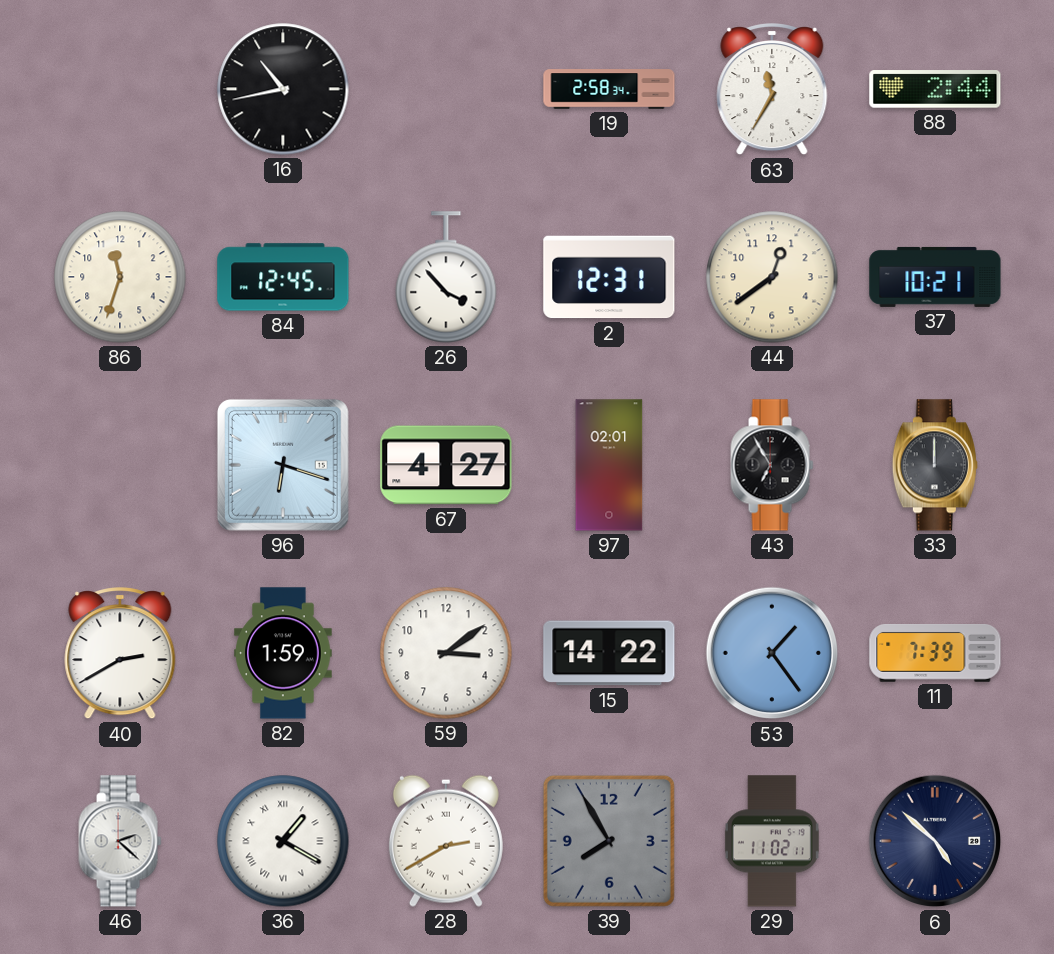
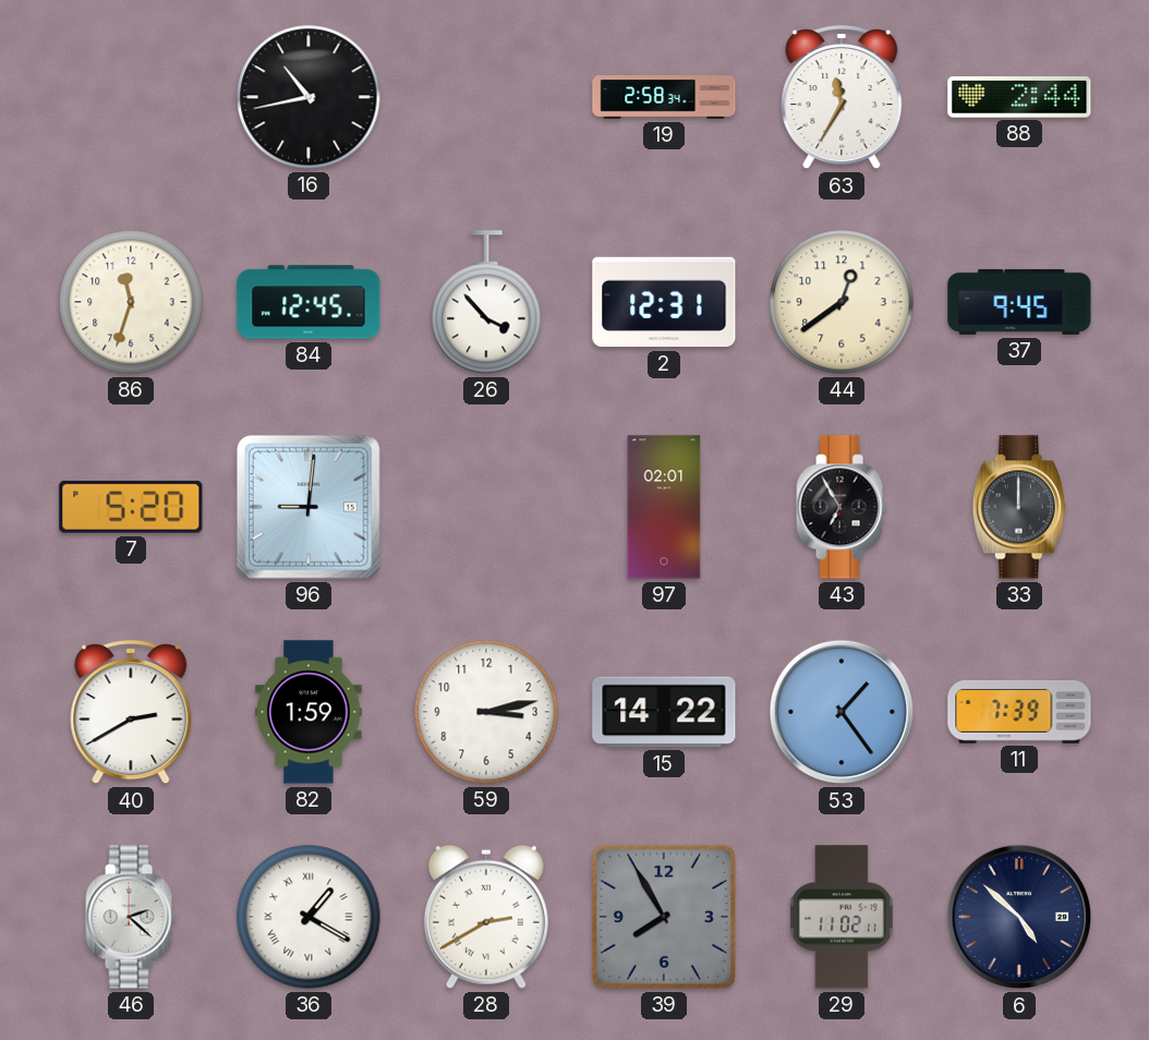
37: 10:21 -> 9:45 (1019, 302)
7: none -> 5:20 (131, 507)
96: 6:18 -> 9:01 (309, 507)
67: 4:27 -> none (446, 465)
59: 3:09 -> 3:13 (486, 712)
